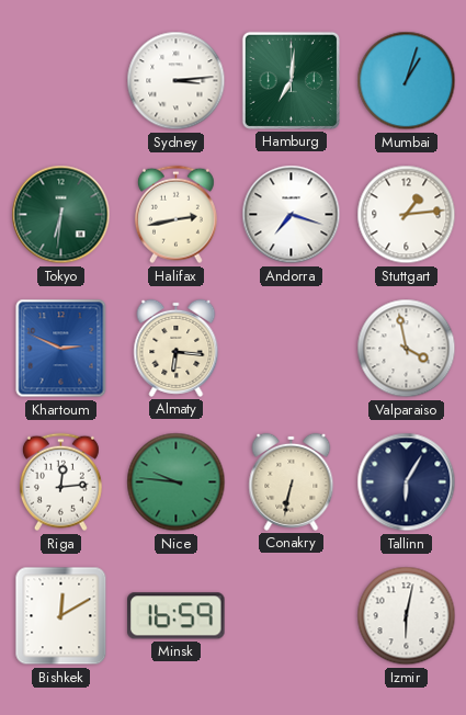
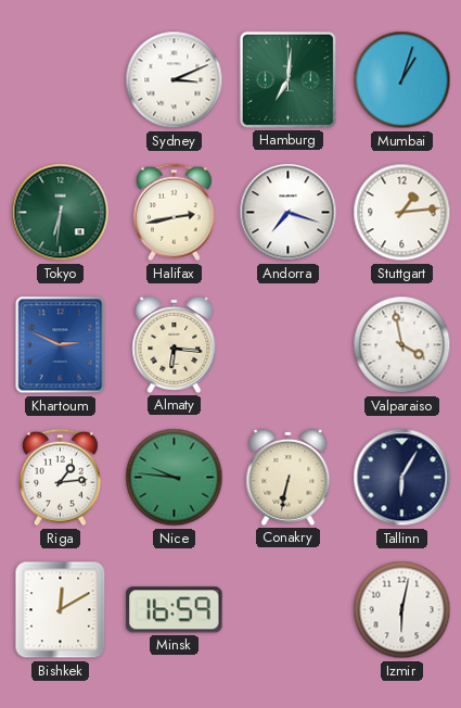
Sydney: 3:14 -> 3:11 (175, 80)
Riga: 12:14 -> 1:14 (60, 478)
